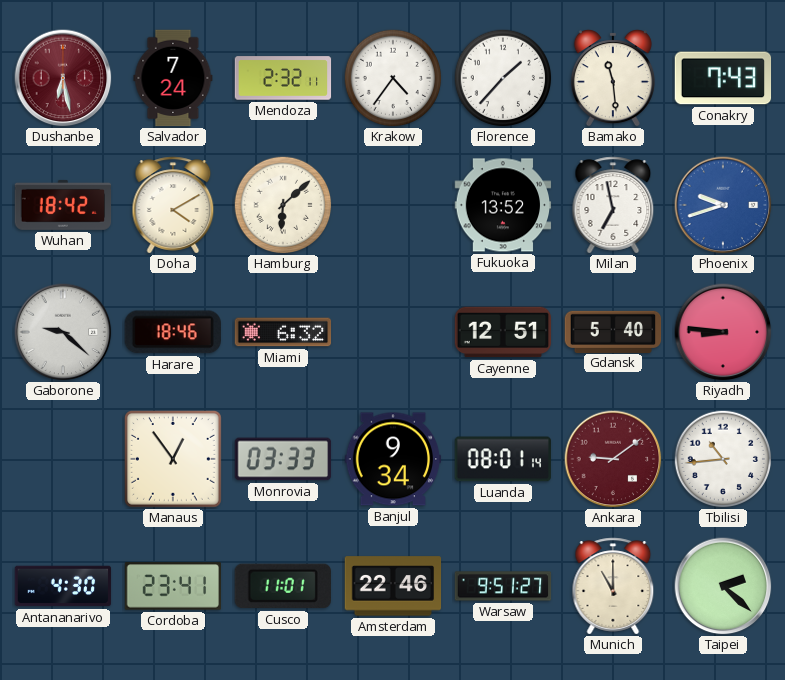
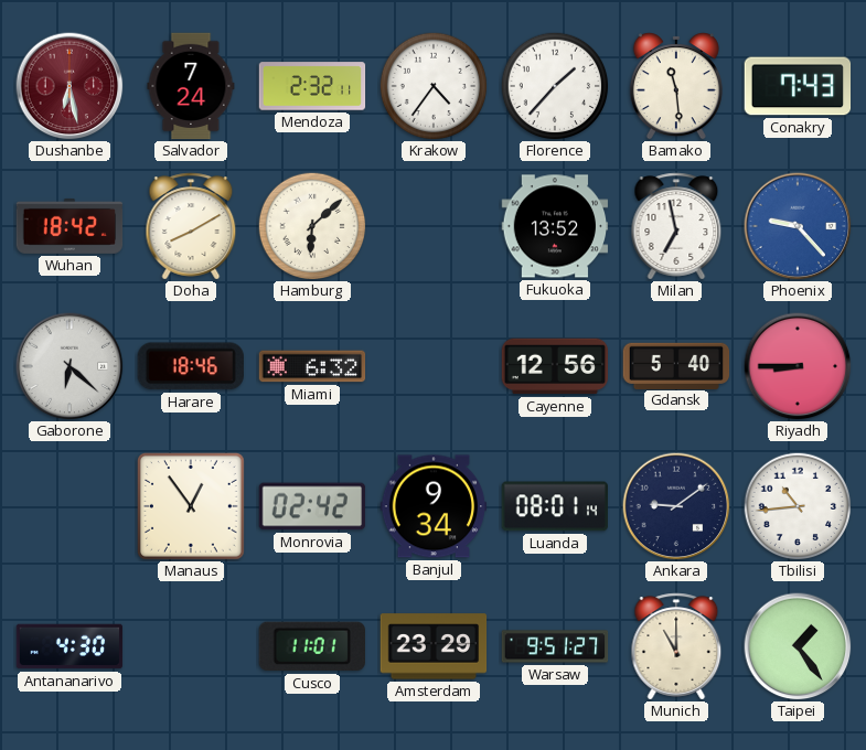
Doha: 4:10 -> 8:10 (191, 226)
Phoenix: 9:42 -> 9:23 (798, 226)
Gaborone: 9:22 -> 6:22 (70, 366)
Cayenne: 12:51 -> 12:56 (555, 366)
Riyadh: 8:46 -> 8:45 (798, 366)
Monrovia: 03:33 -> 02:42 (312, 506)
Ankara dial: burgundy -> navy (676, 506)
Cordoba: 23:41 -> none (172, 586)
Amsterdam: 22:46 -> 23:29 (434, 646)
Taipei: 2:22 -> 1:24 (798, 646)
